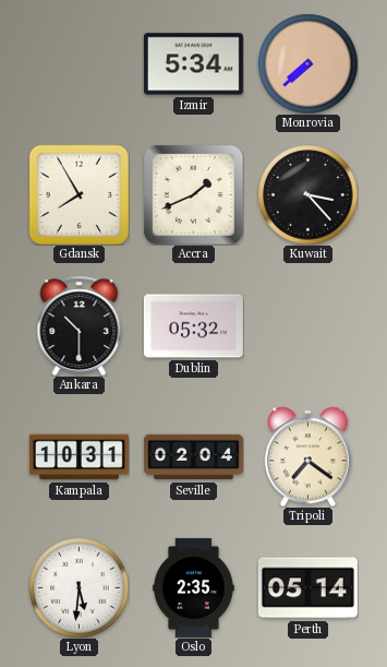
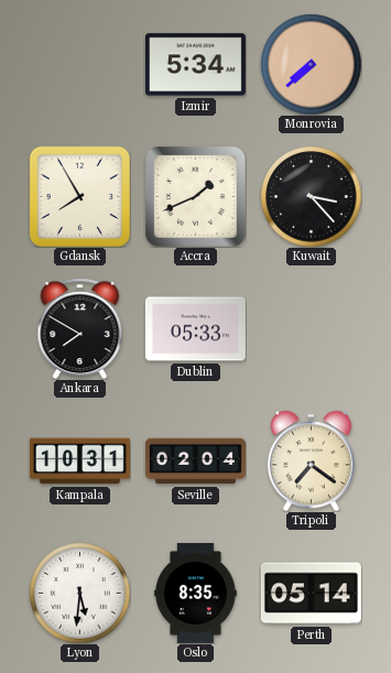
Ankara: 10:30 -> 7:50 (80, 328)
Dublin: 05:32 -> 05:33 (195, 329)
Oslo: 2:35 -> 8:35 (196, 593)
